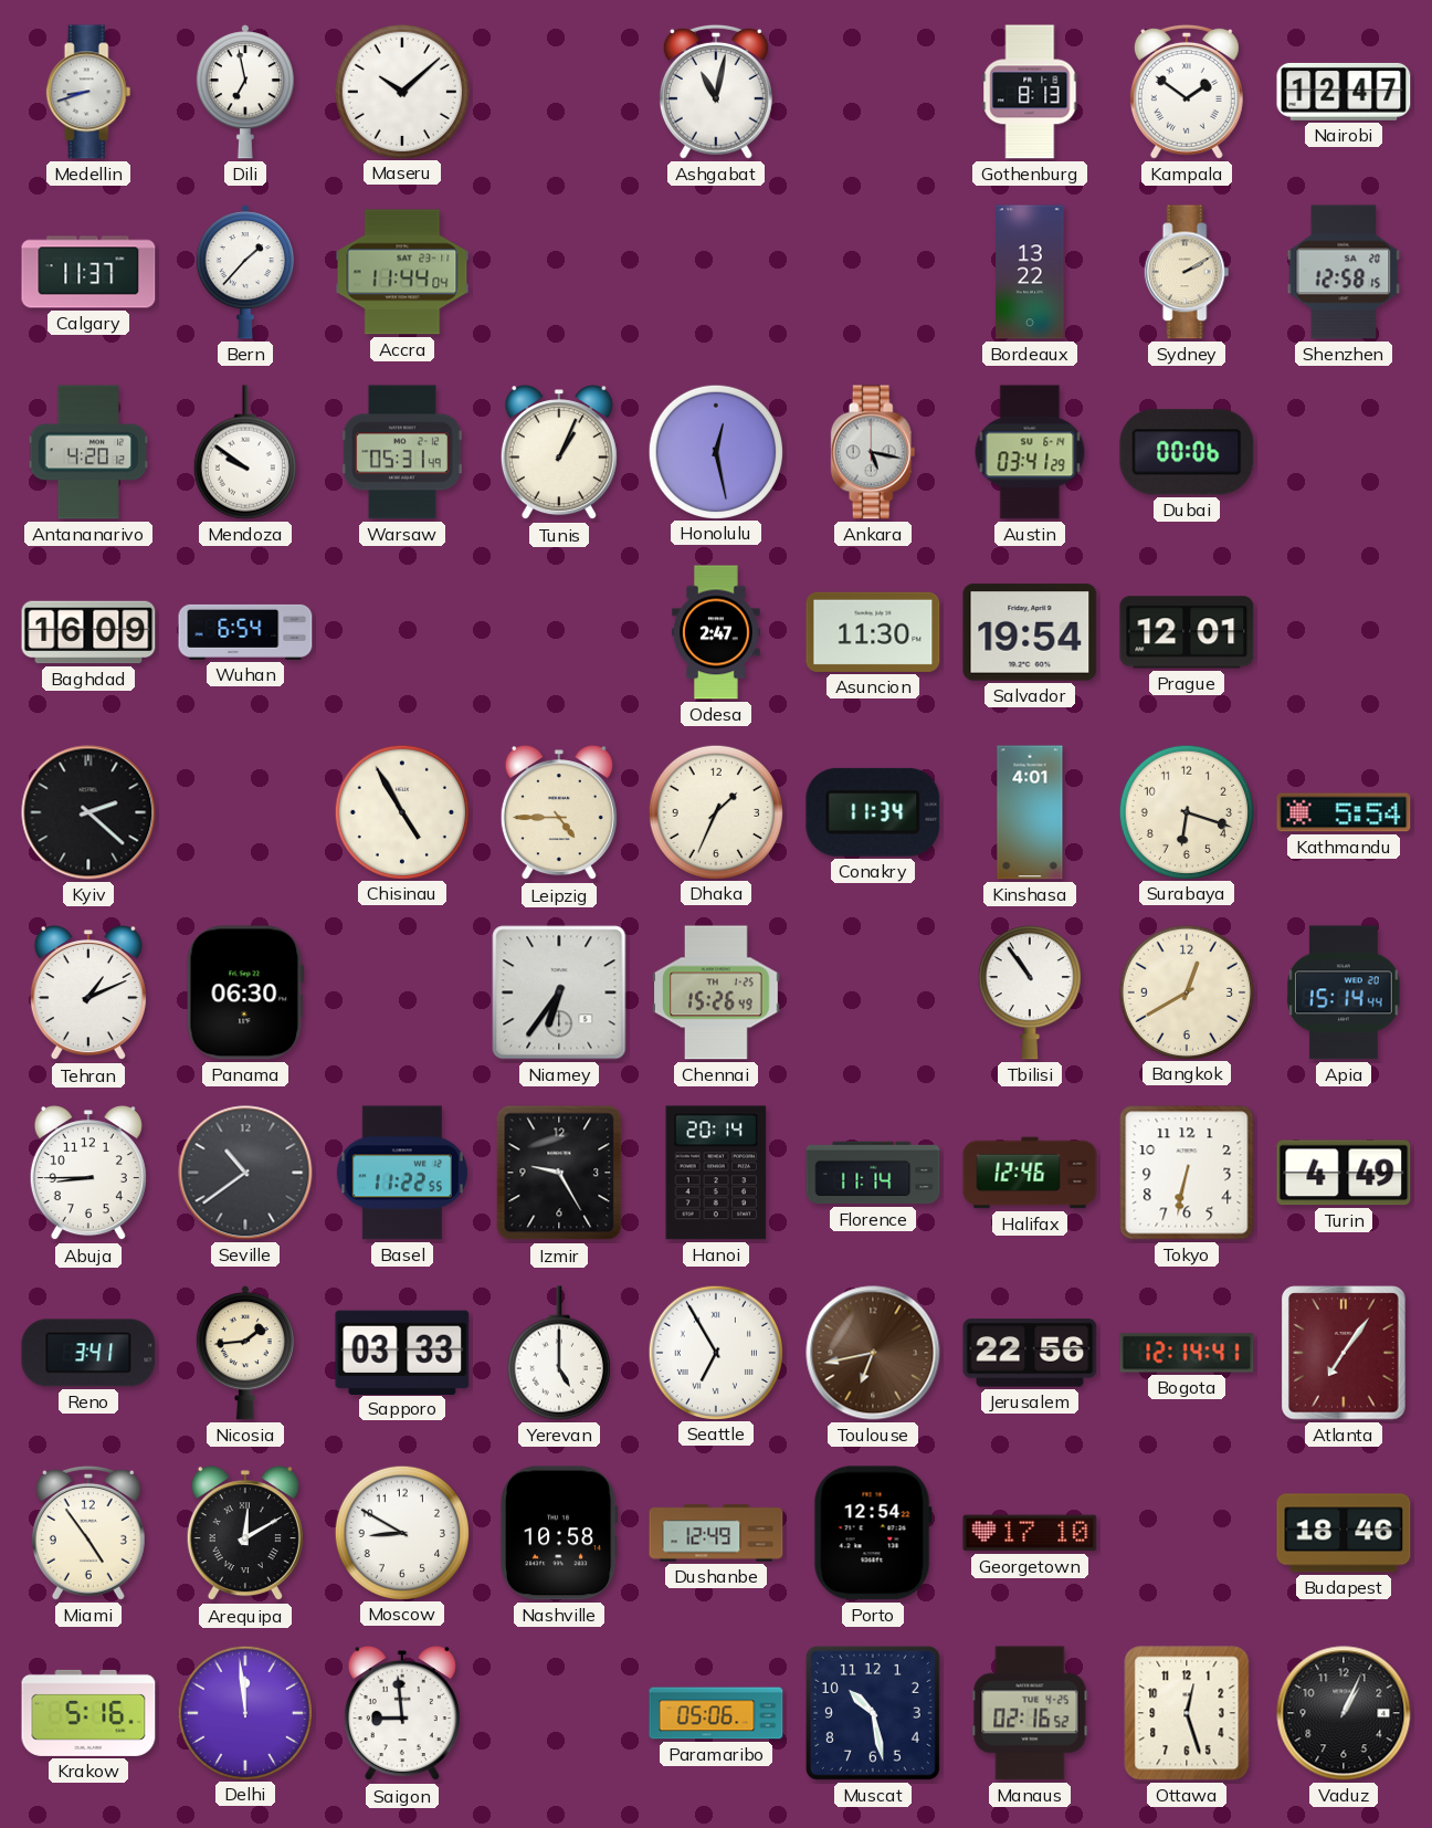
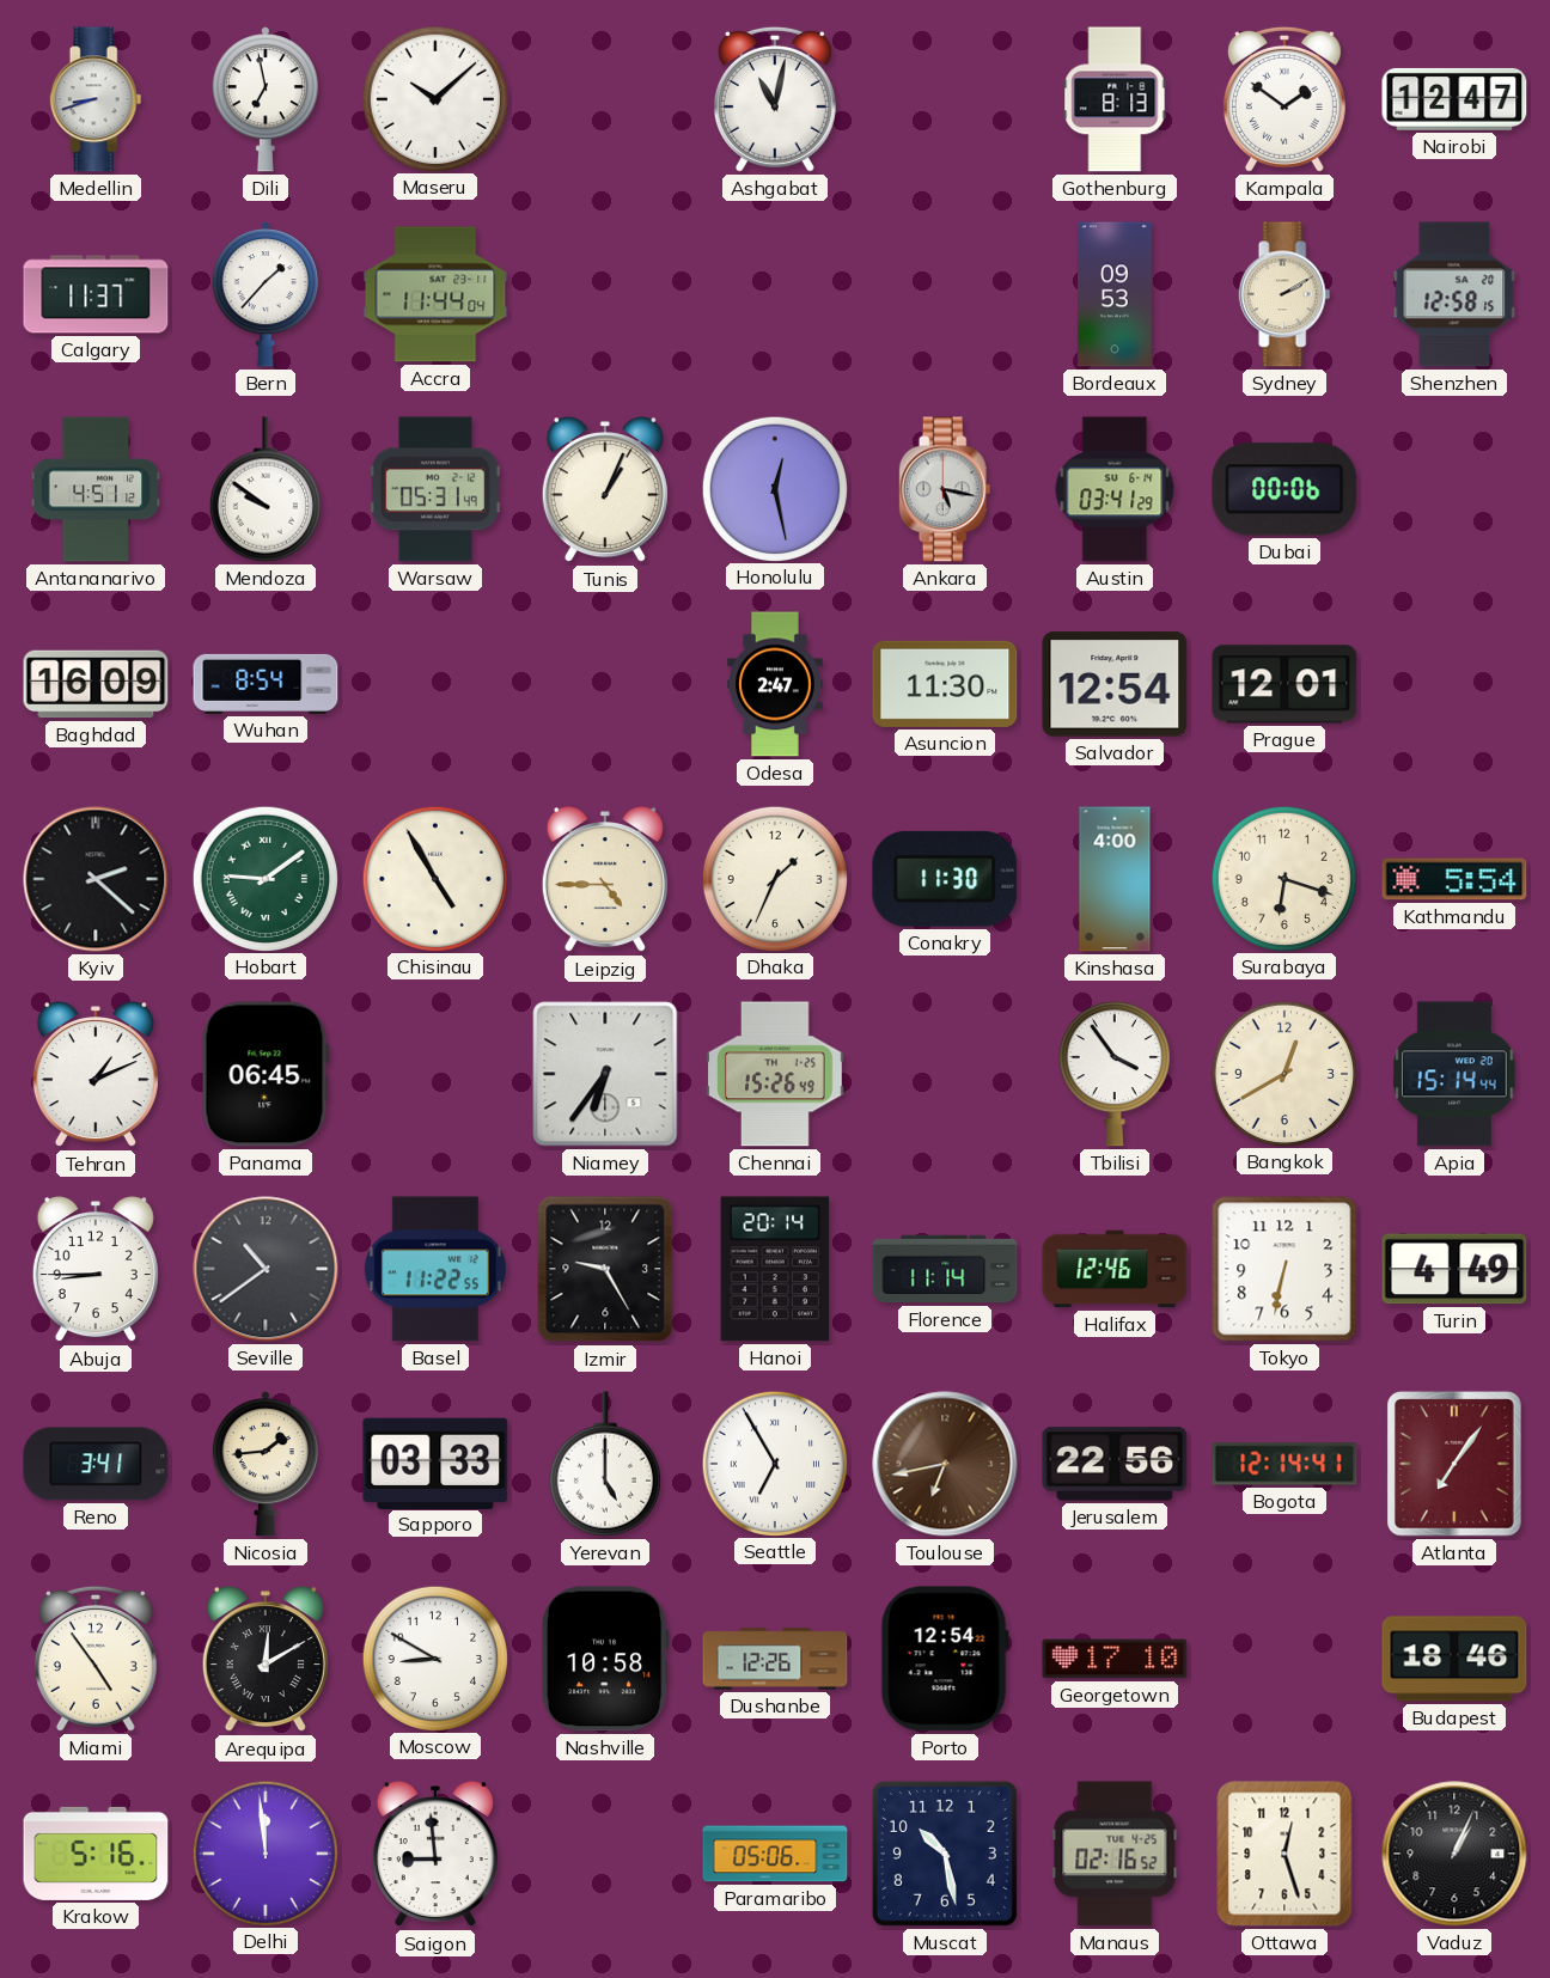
Bordeaux: 13:22 -> 09:53 (1115, 294)
Antananarivo: 4:20 -> 4:51 (96, 489)
Wuhan: 6:54 -> 8:54 (266, 684)
Salvador: 19:54 -> 12:54 (1115, 684)
Hobart: none -> 9:09 (264, 878)
Conakry: 11:34 -> 11:30 (945, 879)
Kinshasa: 4:01 -> 4:00 (1115, 879)
Panama: 06:30 -> 06:45 (266, 1074)
Tbilisi: 10:54 -> 3:54 (1115, 1075)
Dushanbe: 12:49 -> 12:26 (775, 1659)
